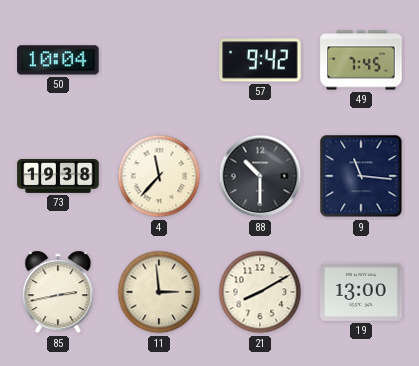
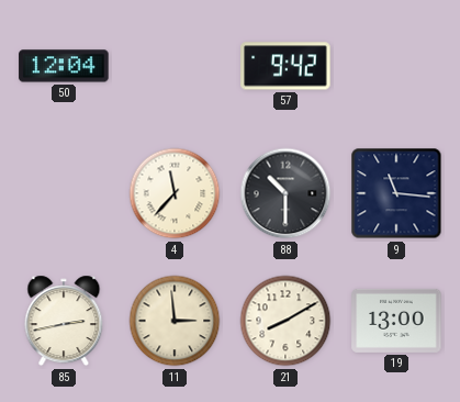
50: 10:04 -> 12:04 (64, 66)
49: 7:45 -> none (361, 60)
73: 19:38 -> none (58, 177)
